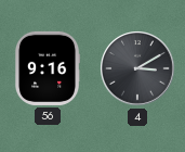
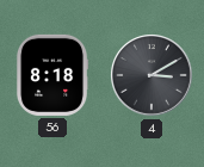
56: 9:16 -> 8:18 (52, 75)
